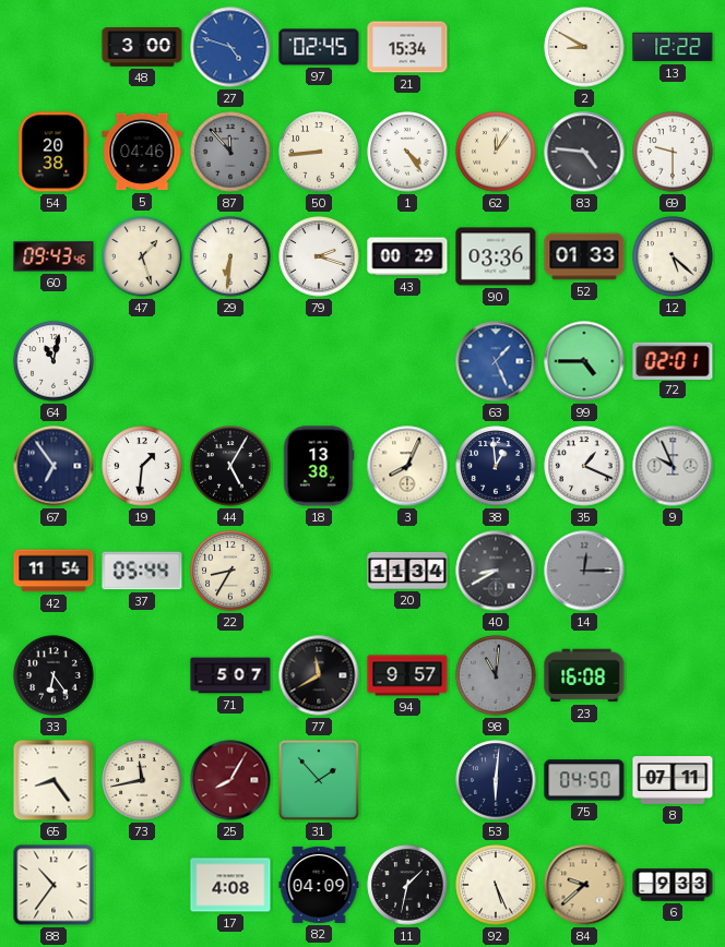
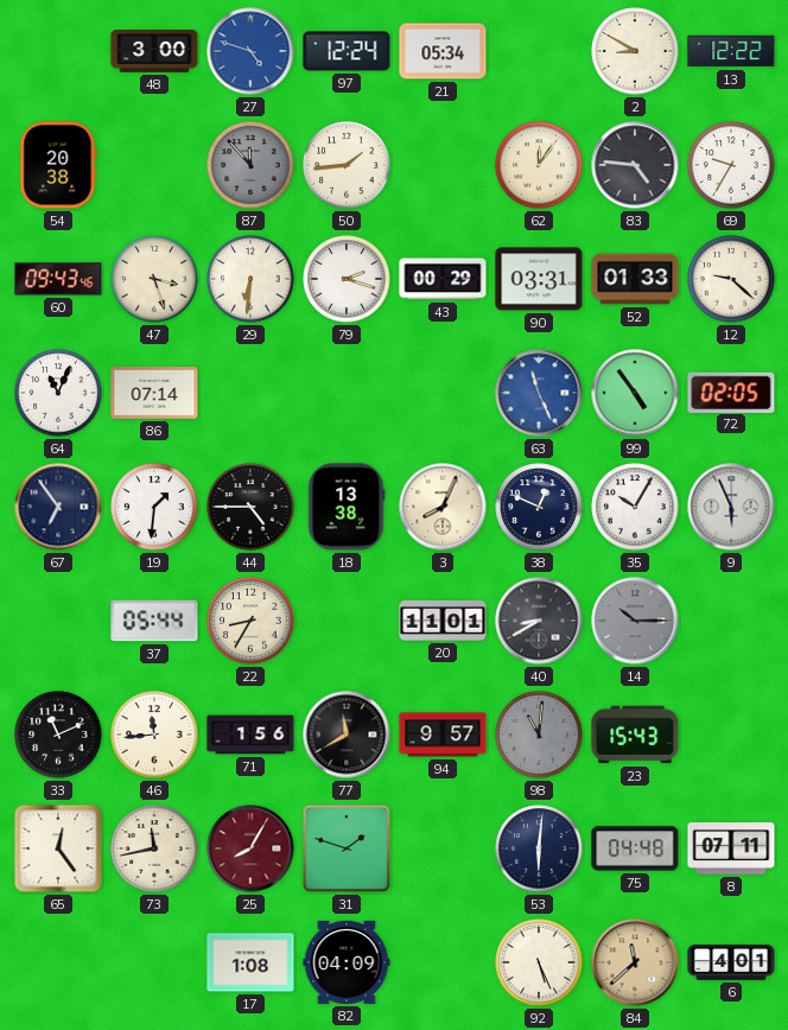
97: 02:45 -> 12:24 (347, 51)
21: 15:34 -> 05:34 (443, 51)
5: 04:46 -> none (142, 152)
50: 8:44 -> 1:44 (347, 165)
1: 4:24 -> none (407, 152)
69: 9:30 -> 9:35 (731, 165)
47: 1:27 -> 3:27 (154, 279)
90: 03:36 -> 03:31 (539, 279)
12: 5:22 -> 9:22 (731, 279)
64: 11:02 -> 11:04 (58, 393)
86: none -> 07:14 (154, 393)
63: 1:26 -> 11:26 (539, 393)
99: 4:45 -> 4:54 (635, 393)
72: 02:01 -> 02:05 (731, 392)
44: 5:05 -> 4:45 (250, 507)
38: 12:59 -> 12:49 (539, 507)
35: 1:19 -> 10:05 (635, 507)
9: 9:56 -> 5:56 (731, 507)
42: 11:54 -> none (54, 571)
20: 11:34 -> 11:01 (443, 621)
14: 12:15 -> 10:15 (635, 621)
33: 6:24 -> 11:11 (58, 735)
46: none -> 11:44 (154, 735)
71: 5:07 -> 1:56 (250, 735)
23: 16:08 -> 15:43 (635, 735)
65: 8:24 -> 12:24 (58, 848)
31: 1:53 -> 1:48 (347, 848)
75: 04:50 -> 04:48 (635, 848)
88: 10:36 -> none (54, 885)
17: 4:08 -> 1:08 (250, 962)
11: 1:32 -> none (407, 885)
84: 9:38 -> 11:38 (635, 962)
6: 9:33 -> 4:01 (731, 962)
